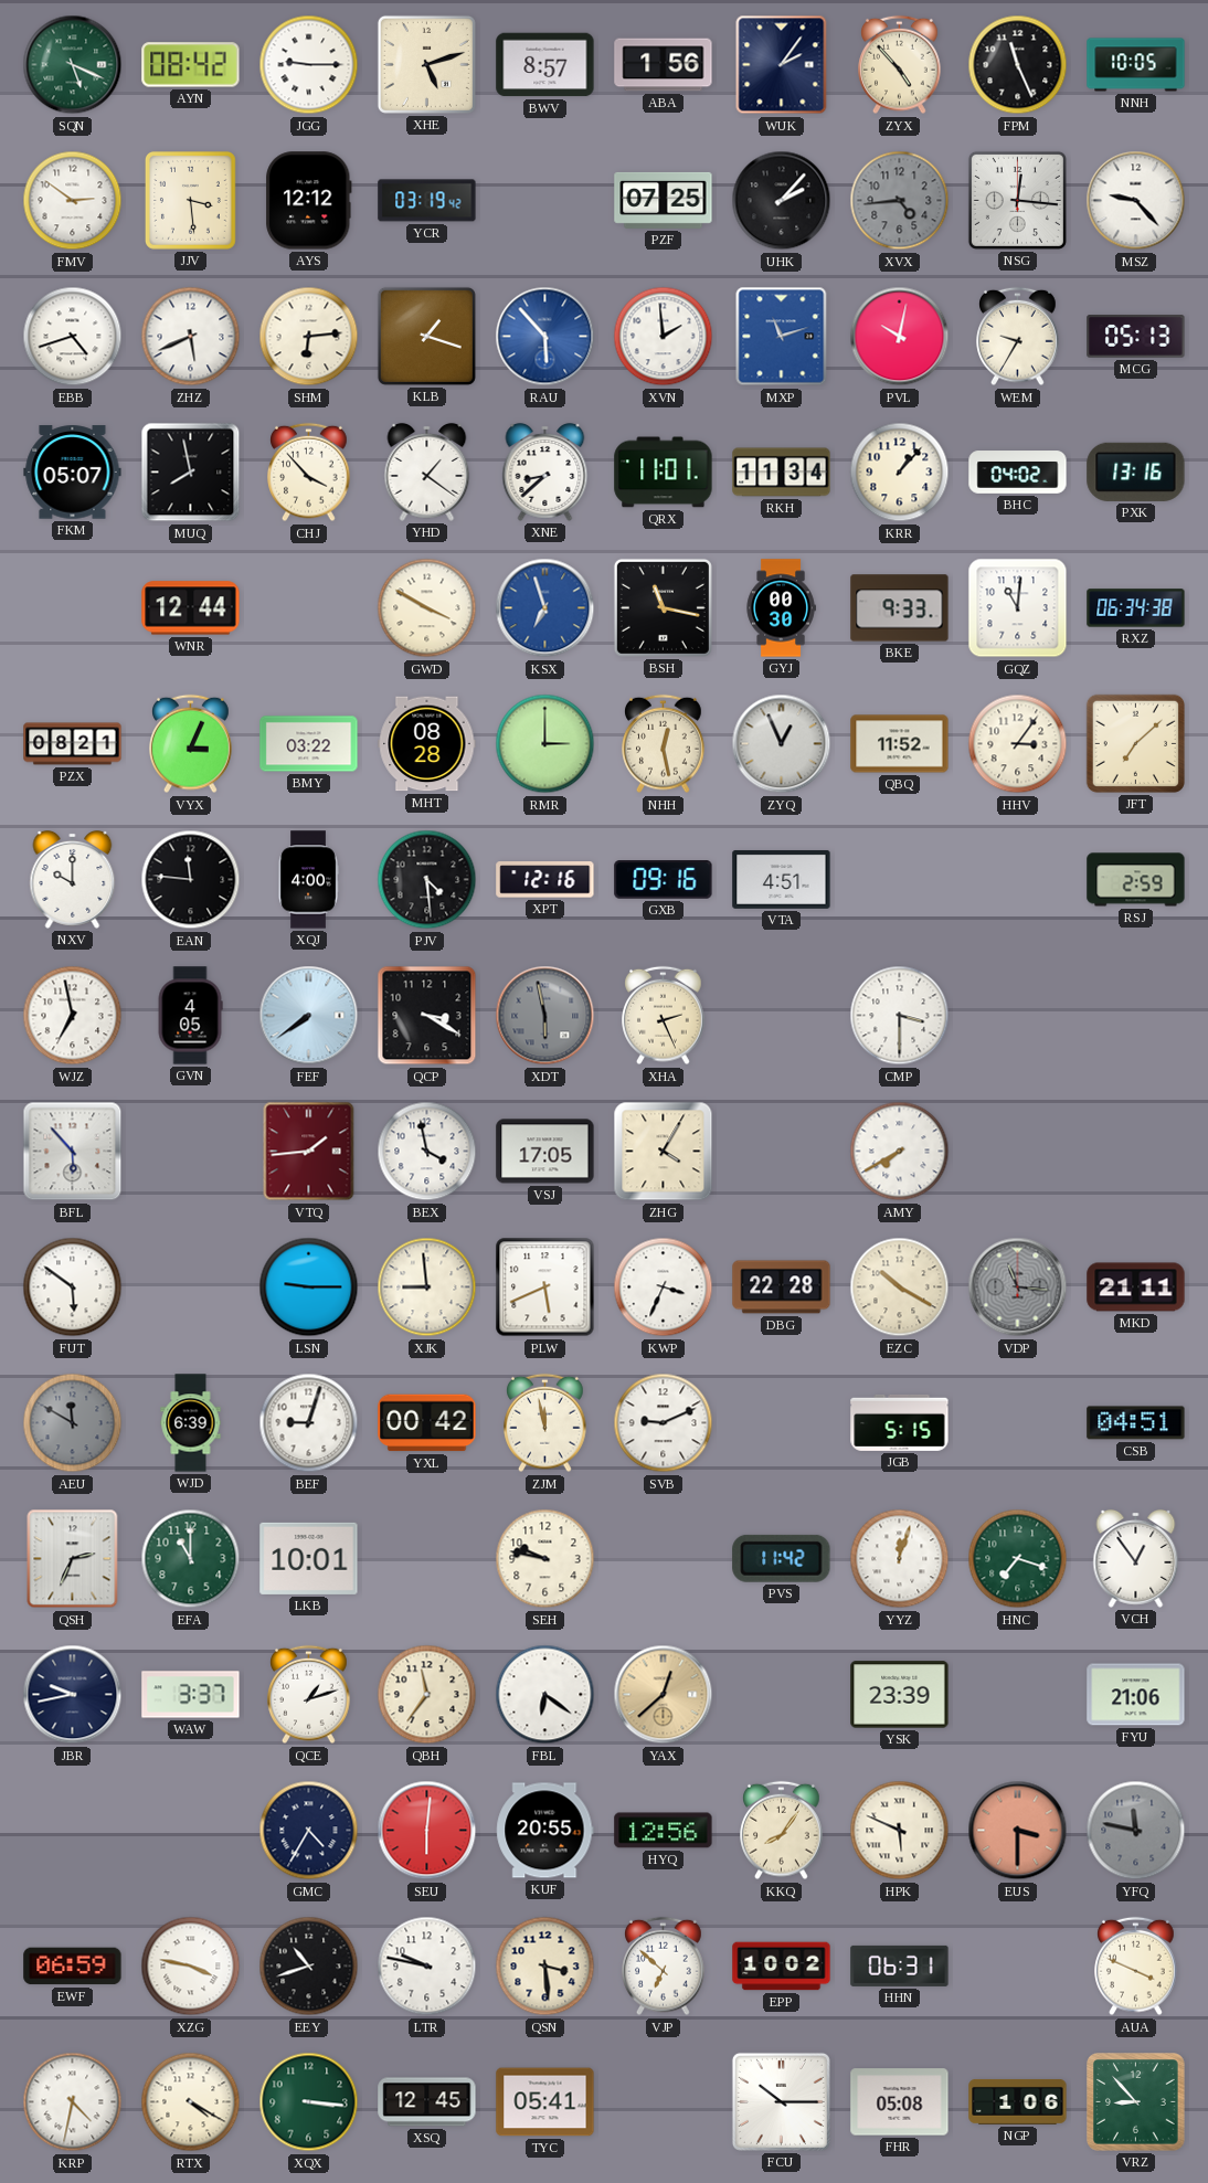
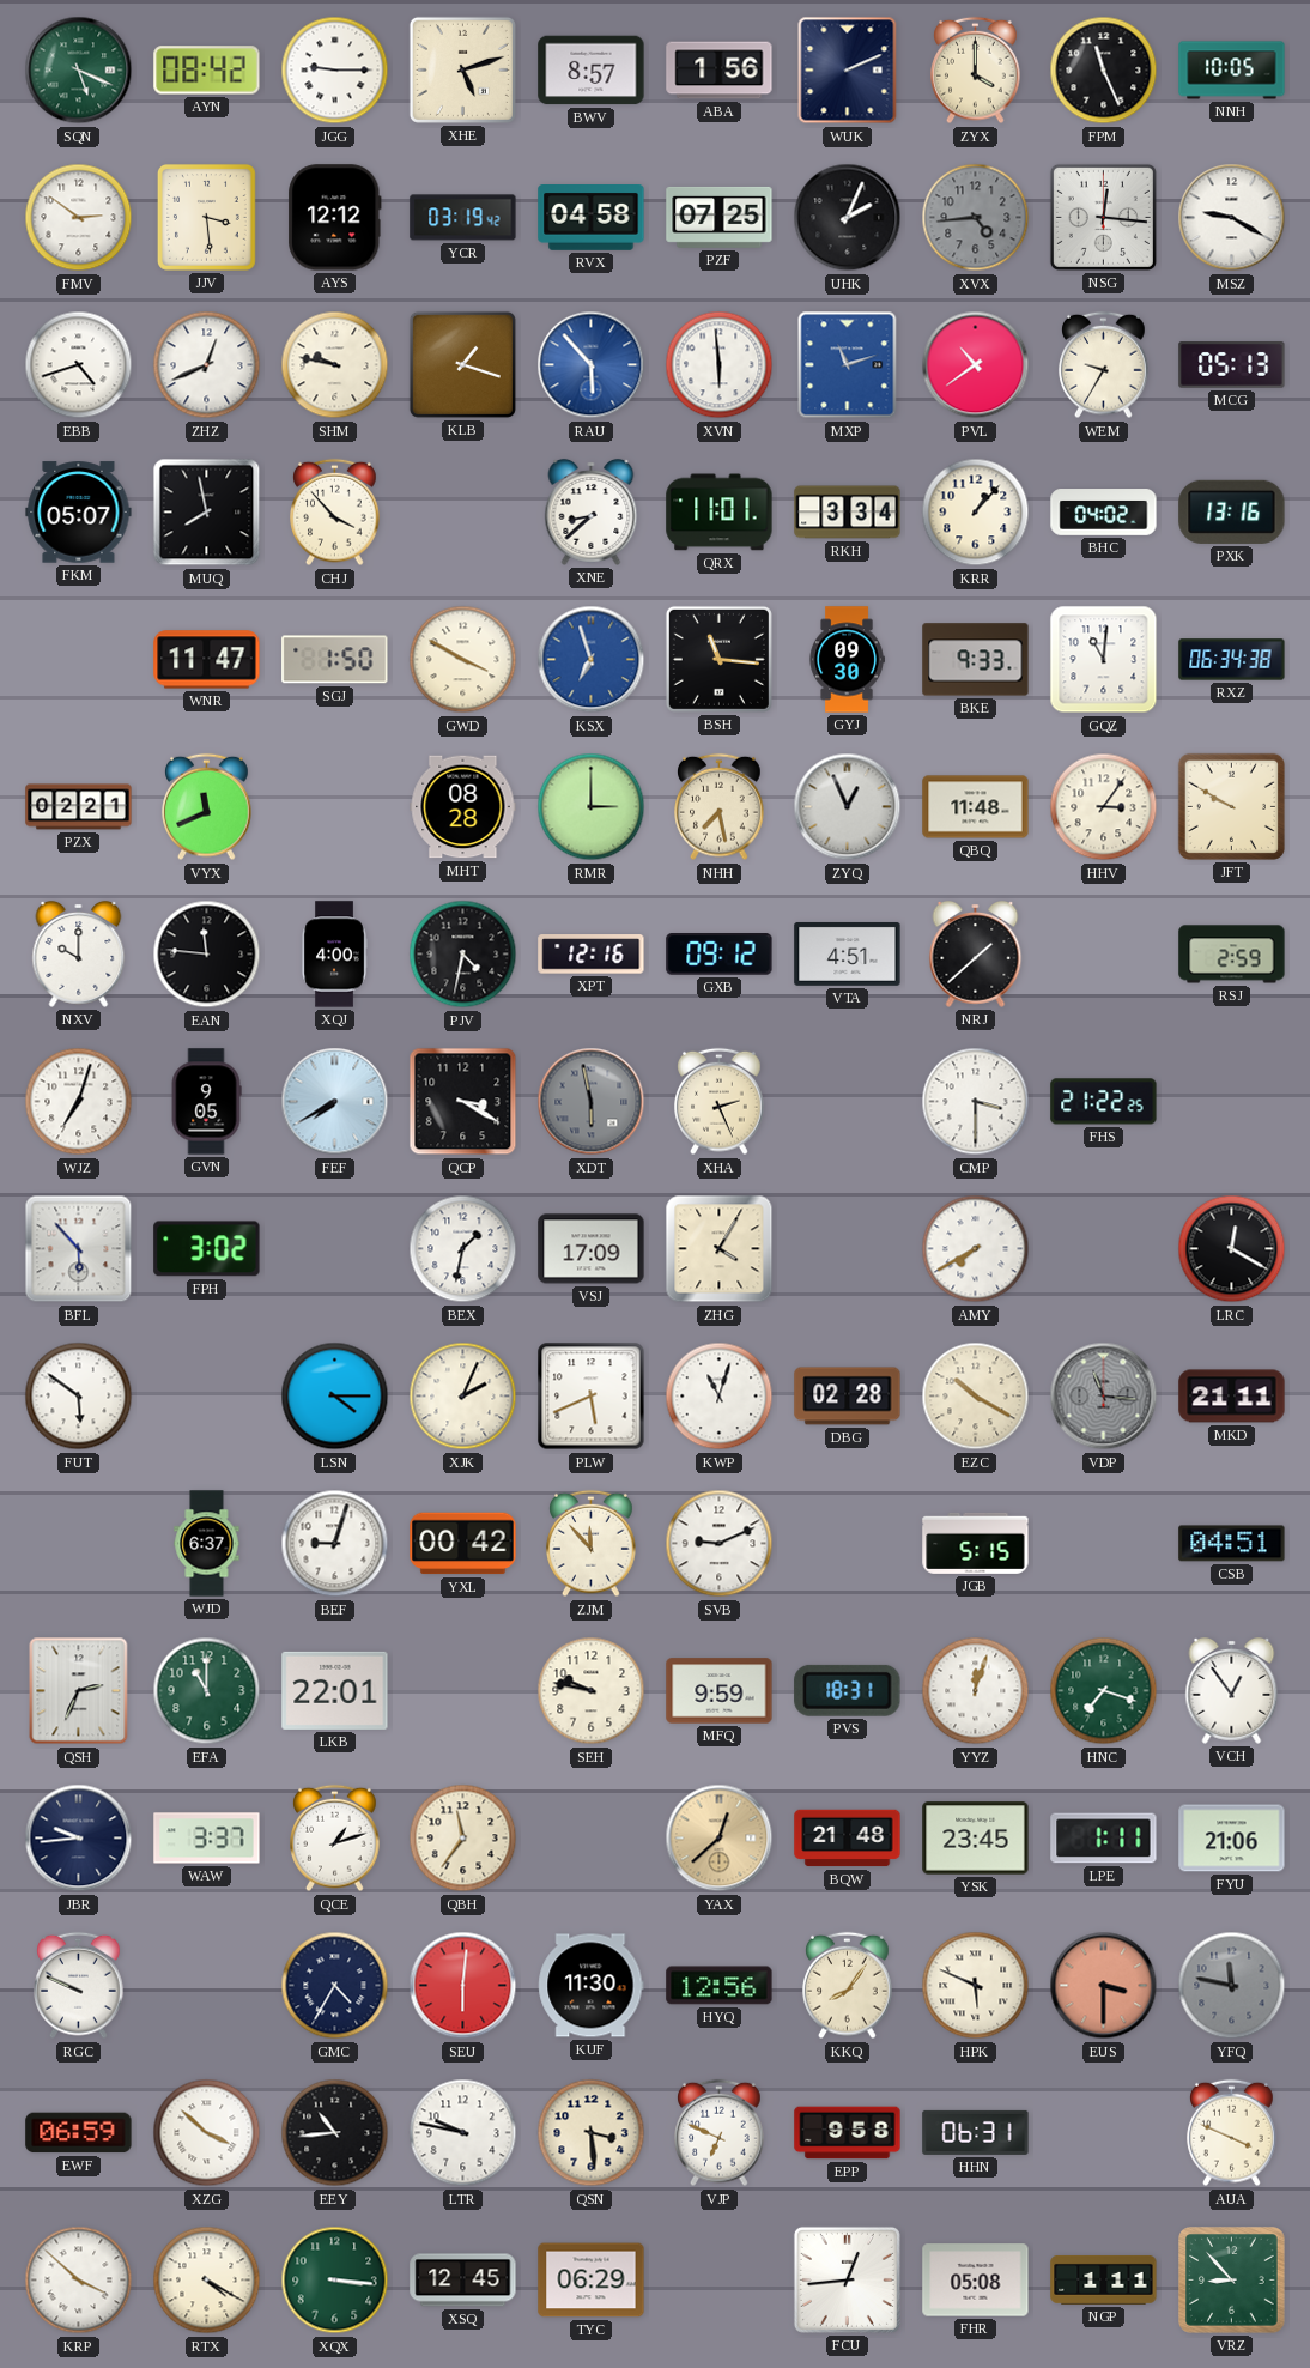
WUK: 2:06 -> 2:11 (848, 71)
ZYX: 4:53 -> 4:00 (976, 71)
RVX: none -> 04:58 (592, 218)
UHK: 2:07 -> 2:04 (848, 218)
MSZ: 9:23 -> 9:20 (1232, 218)
ZHZ: 5:41 -> 12:41 (207, 365)
SHM: 6:14 -> 9:47 (335, 365)
XVN: 1:59 -> 5:59 (720, 365)
PVL: 10:02 -> 10:39 (976, 365)
YHD: 1:21 -> none (427, 471)
RKH: 11:34 -> 3:34 (848, 513)
WNR: 12:44 -> 11:47 (207, 660)
SGJ: none -> 1:50 (335, 660)
BSH: 11:17 -> 11:16 (718, 659)
GYJ: 00:30 -> 09:30 (847, 660)
PZX: 08:21 -> 02:21 (79, 807)
VYX: 3:04 -> 11:41 (207, 807)
BMY: 03:22 -> none (309, 744)
NHH: 12:28 -> 7:28 (720, 807)
QBQ: 11:52 -> 11:48 (976, 807)
JFT: 7:08 -> 9:50 (1231, 806)
PJV: 4:29 -> 4:32 (463, 955)
GXB: 09:16 -> 09:12 (720, 955)
NRJ: none -> 1:38 (976, 953)
WJZ: 6:58 -> 7:03 (79, 1102)
GVN: 4:05 -> 9:05 (206, 1102)
FEF: 7:39 -> 7:40 (335, 1102)
FHS: none -> 21:22 (1104, 1102)
FPH: none -> 3:02 (207, 1249)
VTQ: 1:44 -> none (309, 1152)
BEX: 3:58 -> 1:32 (463, 1249)
VSJ: 17:05 -> 17:09 (592, 1249)
LRC: none -> 12:20 (1232, 1249)
LSN: 9:15 -> 4:15 (335, 1397)
XJK: 8:59 -> 2:04 (463, 1397)
KWP: 3:34 -> 11:03 (720, 1397)
DBG: 22:28 -> 02:28 (848, 1397)
AEU: 11:50 -> none (73, 1423)
WJD: 6:39 -> 6:37 (207, 1544)
ZJM: 11:58 -> 11:53 (592, 1544)
LKB: 10:01 -> 22:01 (335, 1690)
MFQ: none -> 9:59 (720, 1691)
PVS: 11:42 -> 18:31 (848, 1690)
JBR: 9:43 -> 9:44 (79, 1839)
FBL: 6:21 -> none (545, 1695)
BQW: none -> 21:48 (848, 1839)
YSK: 23:39 -> 23:45 (976, 1839)
LPE: none -> 1:11 (1104, 1839)
RGC: none -> 9:49 (79, 1986)
KUF: 20:55 -> 11:30 (592, 1986)
XZG: 3:47 -> 3:52 (207, 2133)
EEY: 10:42 -> 10:44 (335, 2133)
VJP: 6:52 -> 6:49 (720, 2133)
EPP: 10:02 -> 9:58 (848, 2133)
KRP: 4:32 -> 3:52 (79, 2281)
TYC: 05:41 -> 06:29 (592, 2281)
FCU: 10:15 -> 12:44 (847, 2279)
NGP: 1:06 -> 1:11 (1104, 2279)
